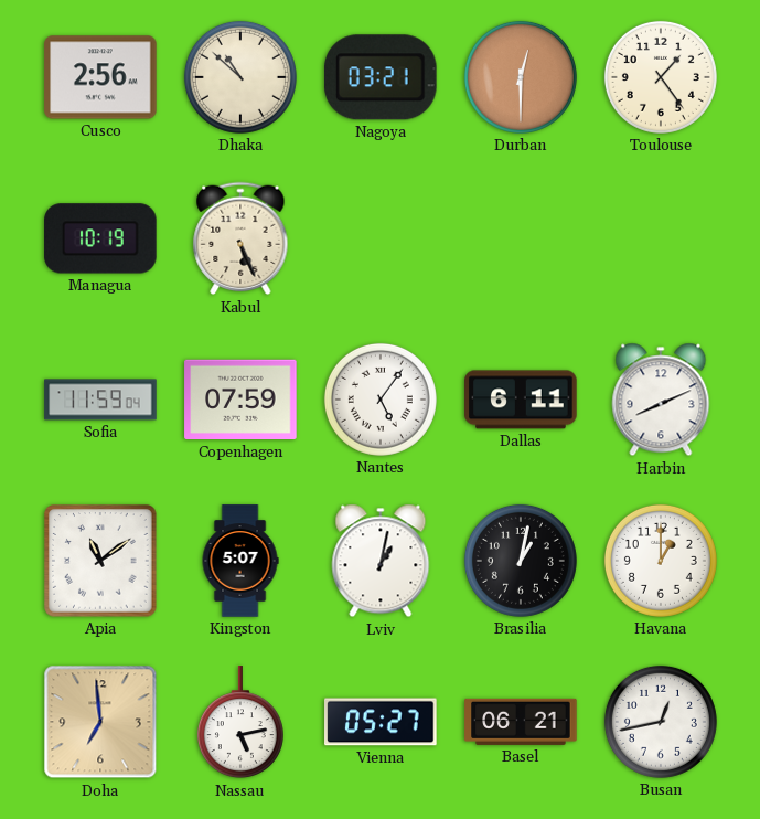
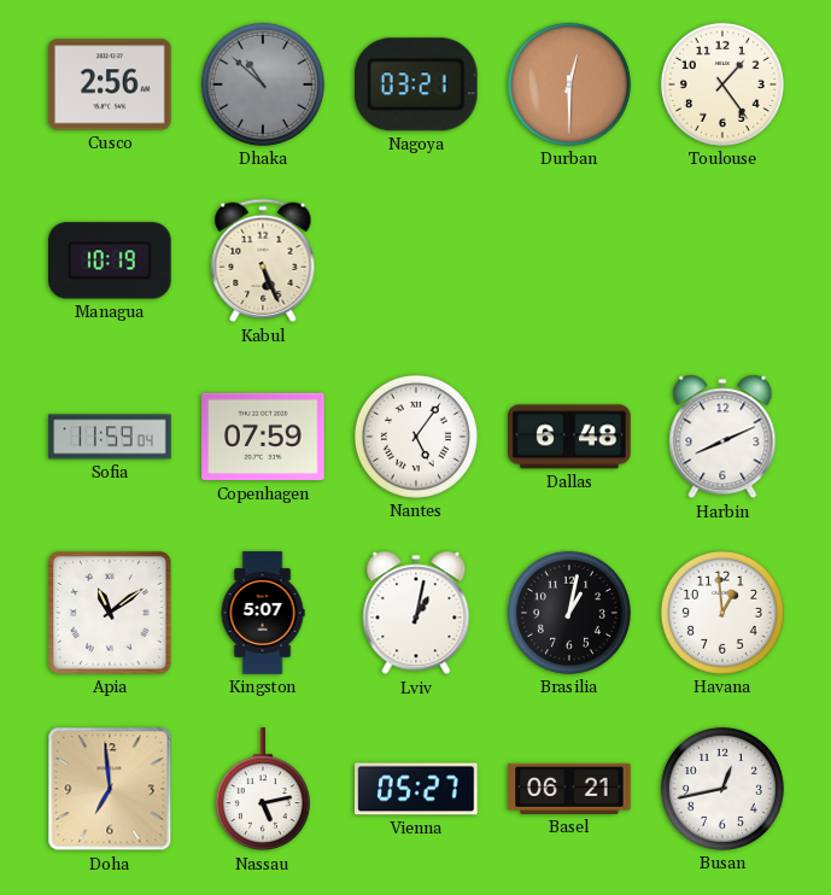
Dhaka dial: cream -> grey (263, 84)
Dallas: 6:11 -> 6:48 (569, 437)
Havana: 1:00 -> 12:59 (722, 613)
